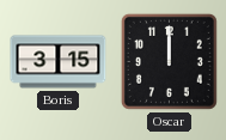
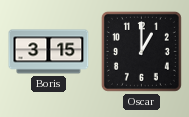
Oscar: 12:00 -> 1:00 (141, 51)
